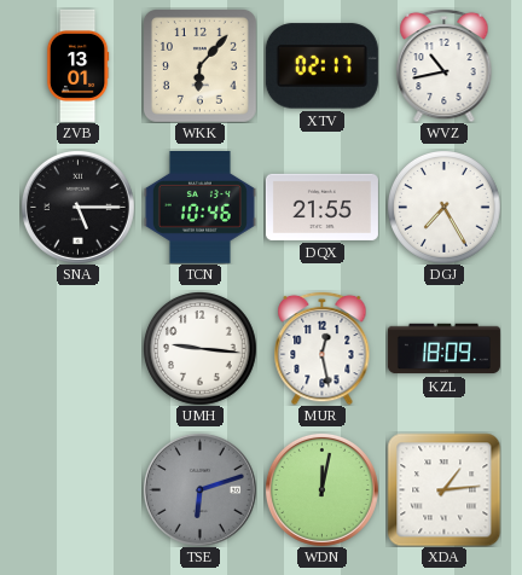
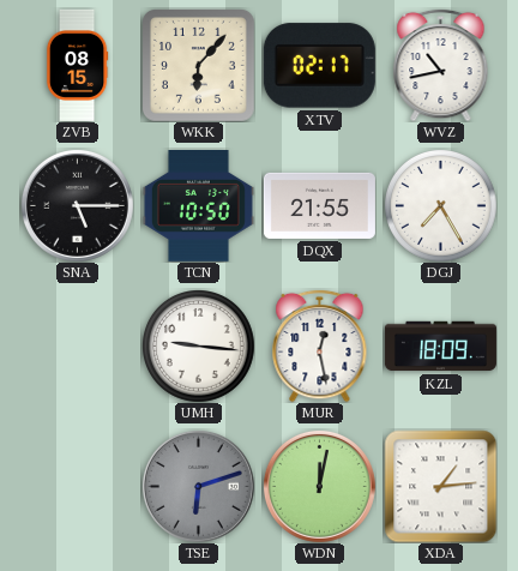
ZVB: 13:01 -> 08:15 (77, 65)
TCN: 10:46 -> 10:50 (198, 206)
